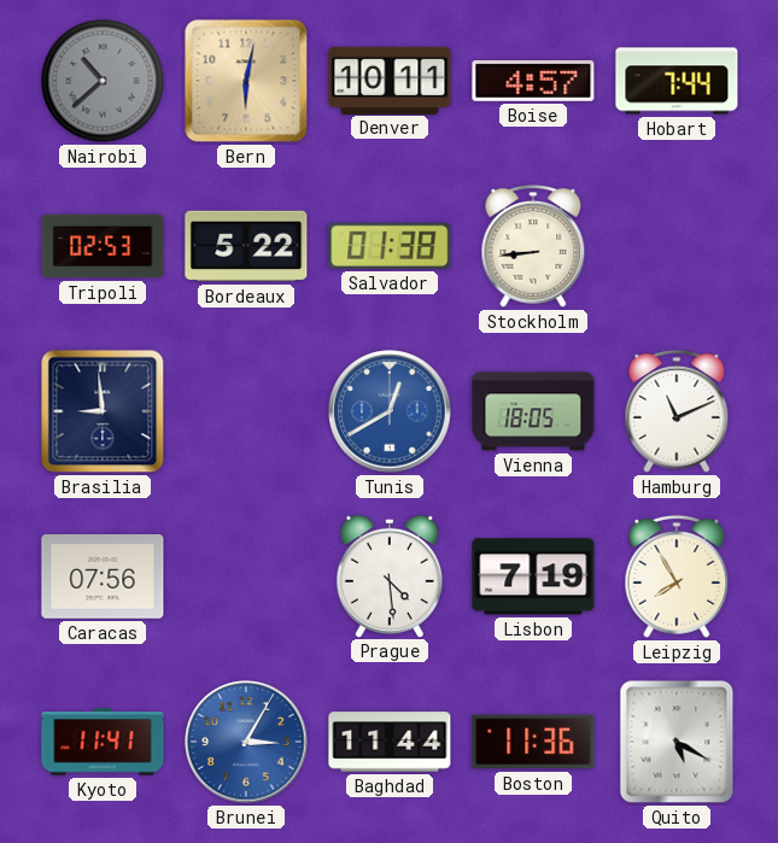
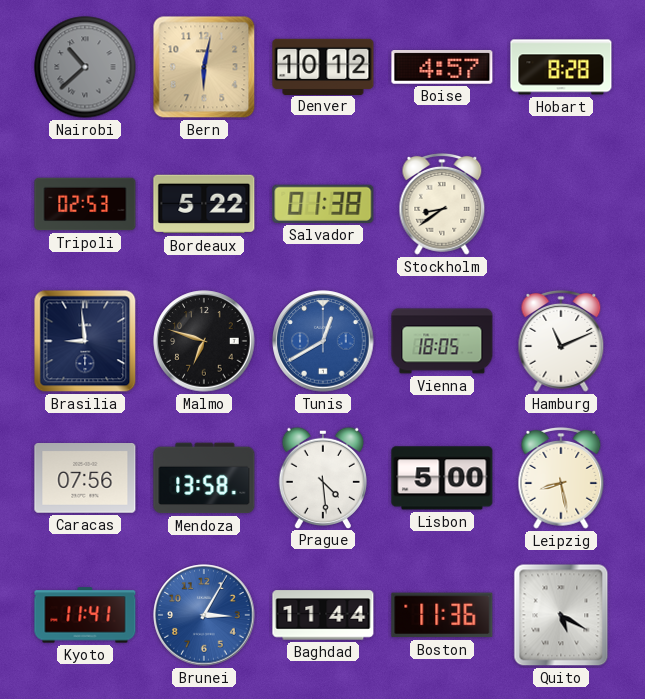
Denver: 10:11 -> 10:12 (323, 66)
Hobart: 7:44 -> 8:28 (561, 67)
Stockholm: 8:44 -> 8:39 (442, 204)
Malmo: none -> 6:48 (204, 341)
Mendoza: none -> 13:58 (204, 478)
Lisbon: 7:19 -> 5:00 (442, 478)
Leipzig: 7:55 -> 8:28 (561, 478)
